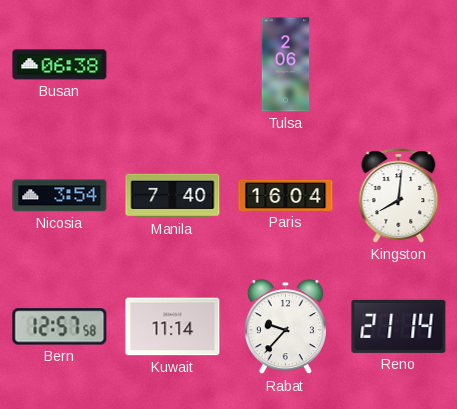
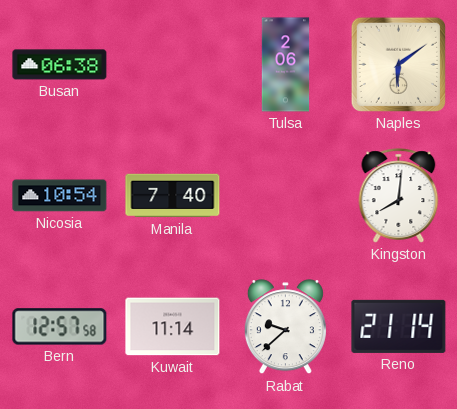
Naples: none -> 6:09 (398, 64)
Nicosia: 3:54 -> 10:54 (60, 196)
Paris: 16:04 -> none (286, 195)
Rabat: 9:37 -> 9:38 (285, 327)
